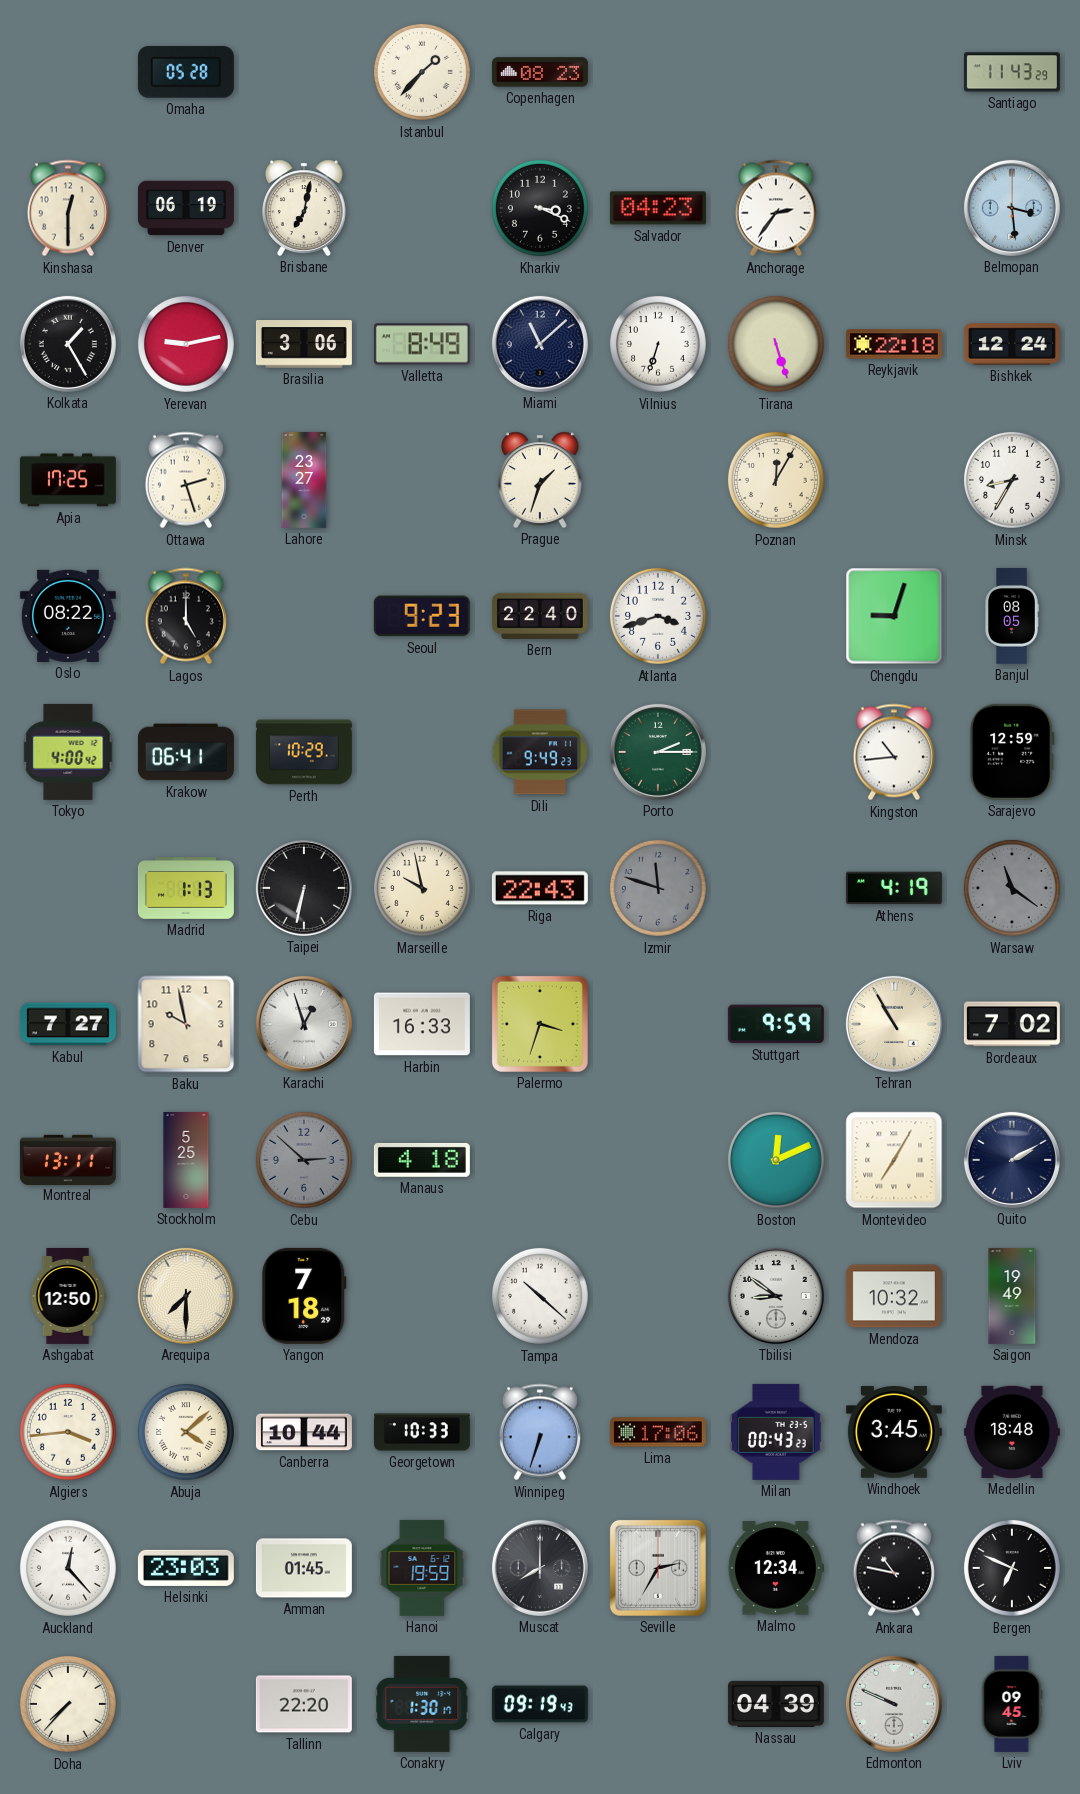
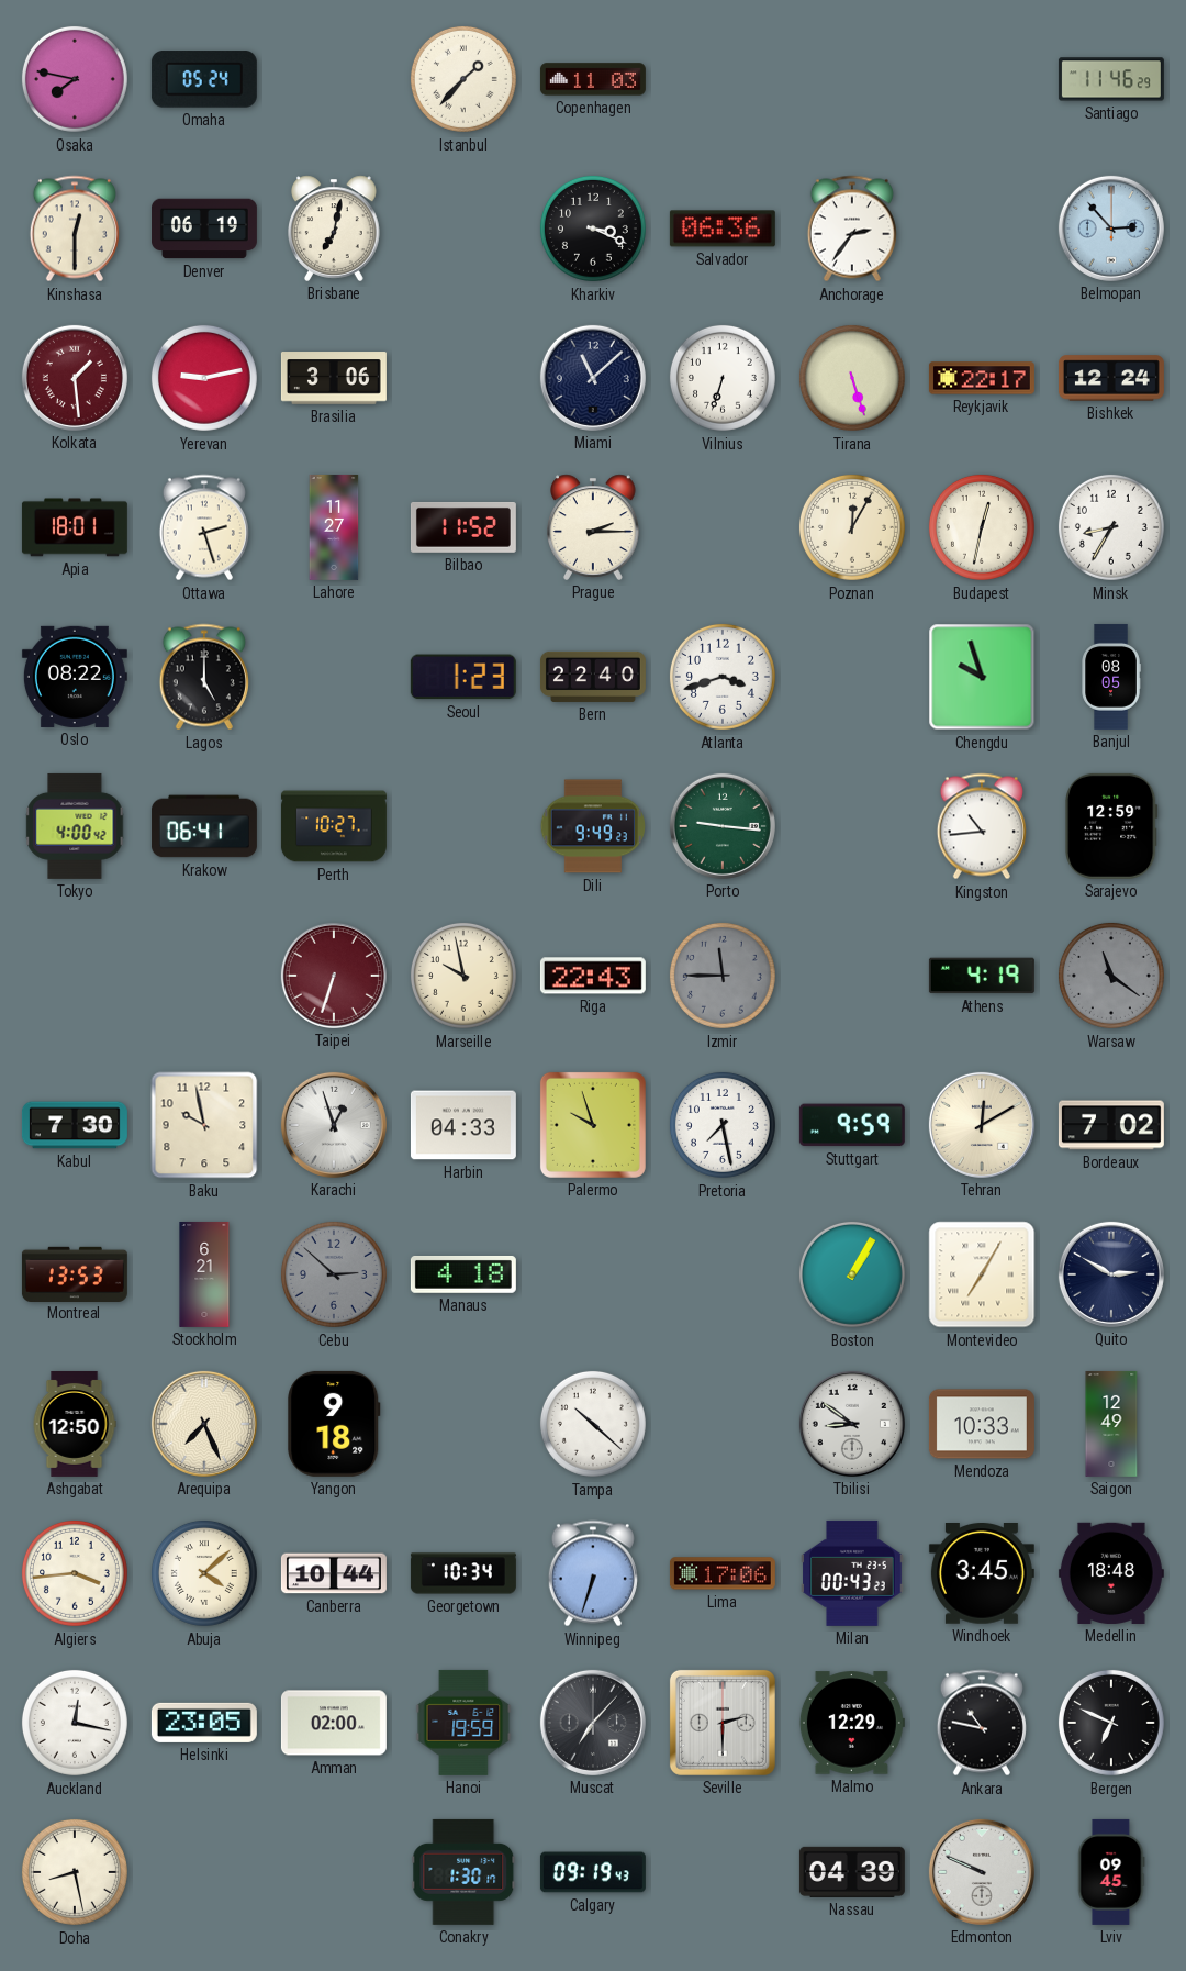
Osaka: none -> 7:47 (75, 79)
Omaha: 05:28 -> 05:24 (204, 79)
Copenhagen: 08:23 -> 11:03 (593, 79)
Santiago: 11:43 -> 11:46 (1111, 79)
Salvador: 04:23 -> 06:36 (723, 229)
Belmopan: 3:29 -> 2:53 (1111, 229)
Kolkata: 1:25 -> 1:29 (75, 378)
Kolkata dial: black -> burgundy (75, 378)
Valletta: 8:49 -> none (422, 344)
Reykjavik: 22:18 -> 22:17 (982, 378)
Apia: 17:25 -> 18:01 (75, 527)
Lahore: 23:27 -> 11:27 (334, 527)
Bilbao: none -> 11:52 (463, 527)
Prague: 1:33 -> 2:15 (594, 527)
Budapest: none -> 12:32 (982, 527)
Seoul: 9:23 -> 1:23 (463, 677)
Chengdu: 9:03 -> 9:57 (982, 677)
Perth: 10:29 -> 10:27 (334, 826)
Porto: 2:15 -> 9:16 (723, 826)
Madrid: 1:13 -> none (186, 889)
Taipei: 6:32 -> 6:33 (334, 976)
Taipei dial: black -> burgundy (334, 976)
Izmir: 11:48 -> 11:45 (723, 976)
Kabul: 7:27 -> 7:30 (75, 1125)
Harbin: 16:33 -> 04:33 (463, 1125)
Palermo: 3:33 -> 9:57 (593, 1125)
Pretoria: none -> 7:28 (723, 1125)
Tehran: 10:55 -> 12:10 (982, 1125)
Montreal: 13:11 -> 13:53 (75, 1273)
Stockholm: 5:25 -> 6:21 (204, 1274)
Boston: 12:11 -> 1:05 (852, 1274)
Quito: 2:10 -> 2:50 (1111, 1274)
Arequipa: 7:30 -> 7:26 (204, 1424)
Yangon: 7:18 -> 9:18 (334, 1424)
Mendoza: 10:32 -> 10:33 (982, 1424)
Saigon: 19:49 -> 12:49 (1111, 1424)
Georgetown: 10:33 -> 10:34 (463, 1573)
Auckland: 12:23 -> 12:17 (75, 1723)
Helsinki: 23:03 -> 23:05 (204, 1723)
Amman: 01:45 -> 02:00 (334, 1723)
Muscat: 8:00 -> 7:07 (593, 1723)
Seville: 2:35 -> 2:30 (723, 1723)
Malmo: 12:34 -> 12:29 (852, 1723)
Doha: 7:37 -> 8:28 (75, 1872)
Tallinn: 22:20 -> none (304, 1704)
